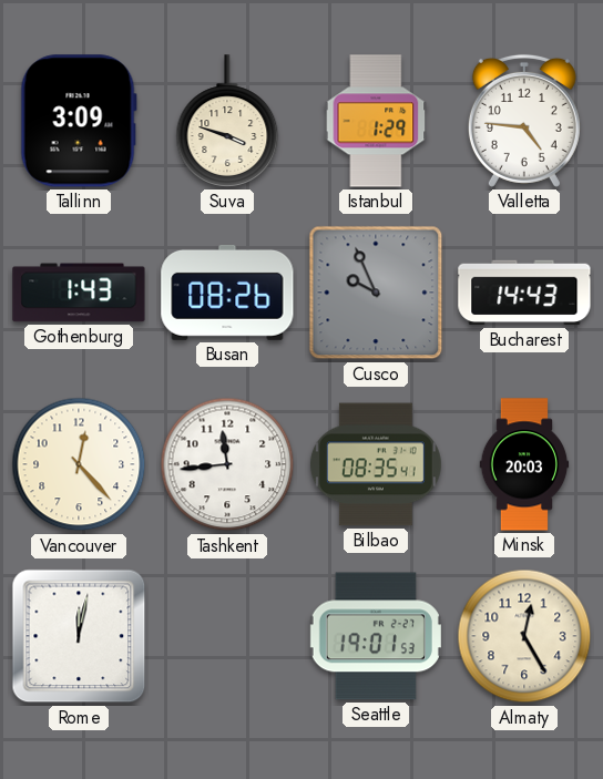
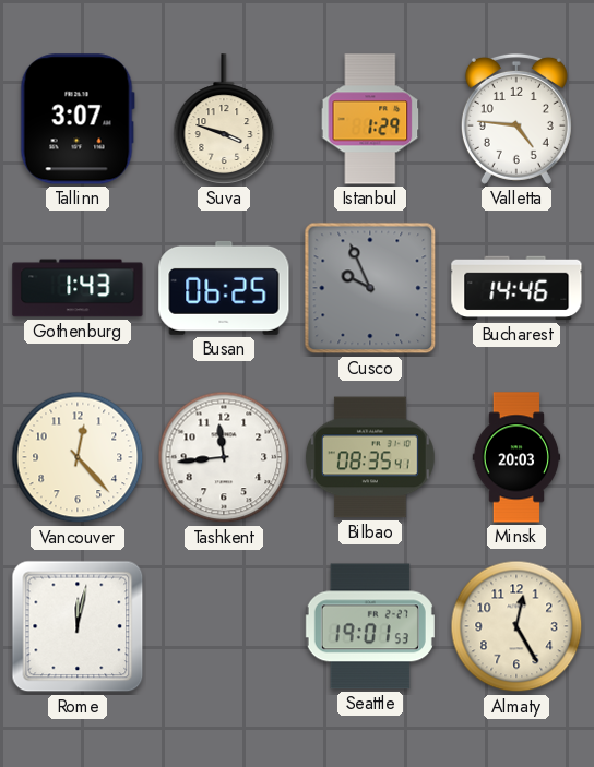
Tallinn: 3:09 -> 3:07 (78, 119)
Busan: 08:26 -> 06:25 (224, 288)
Bucharest: 14:43 -> 14:46 (516, 288)
